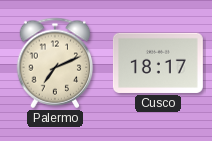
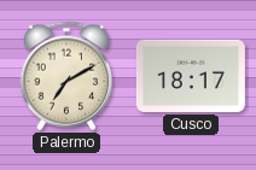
Palermo: 7:11 -> 7:10 (66, 76)
